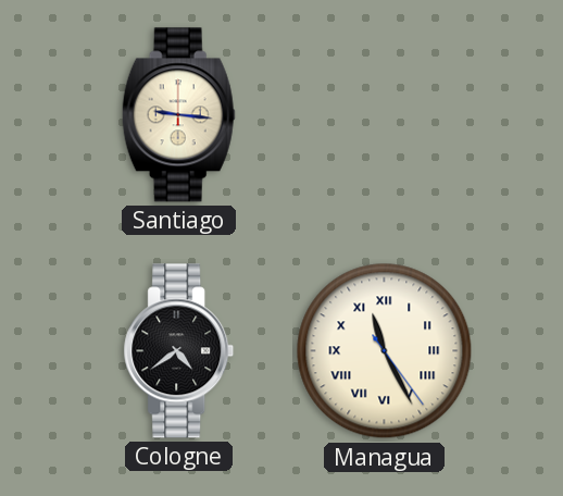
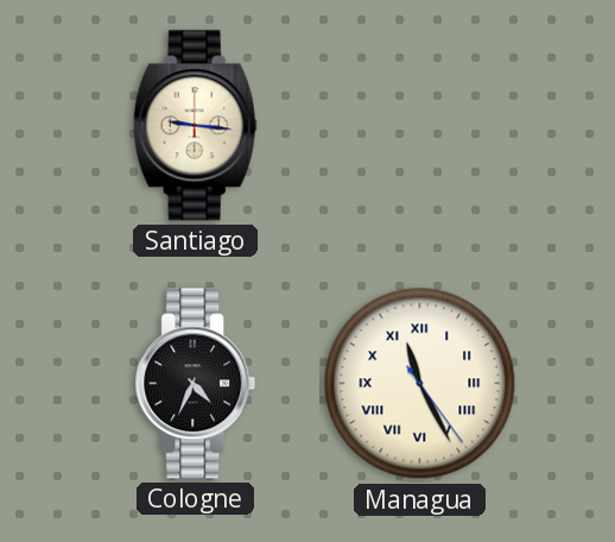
Cologne: 4:39 -> 4:34 (196, 384)
